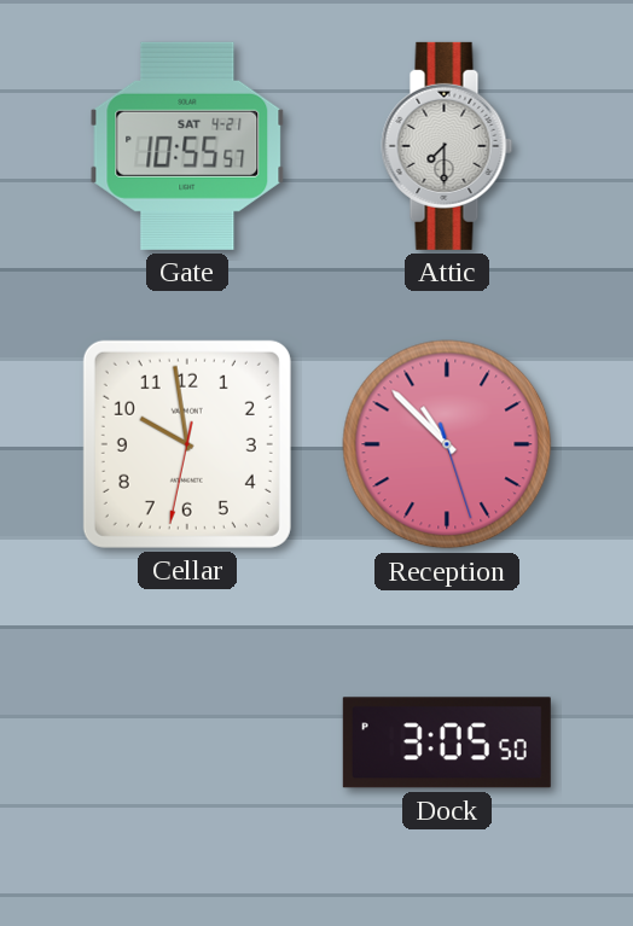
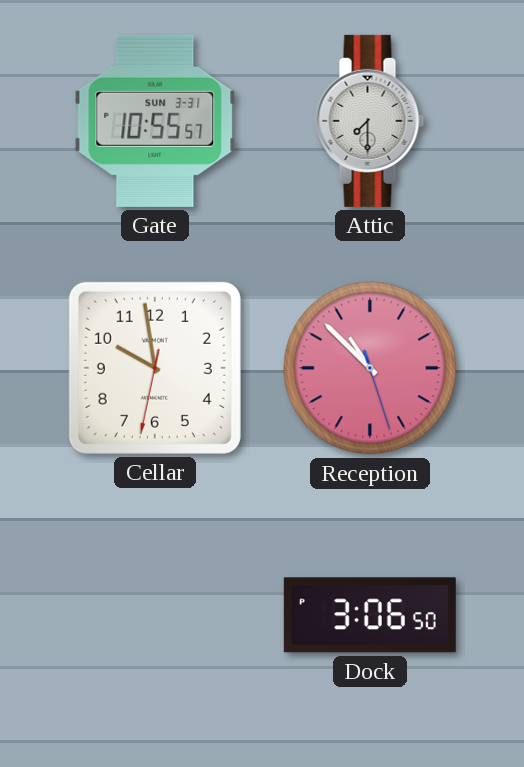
Gate date: SAT 4-21 -> SUN 3-31 (155, 121)
Dock: 3:05 -> 3:06 (370, 615)
